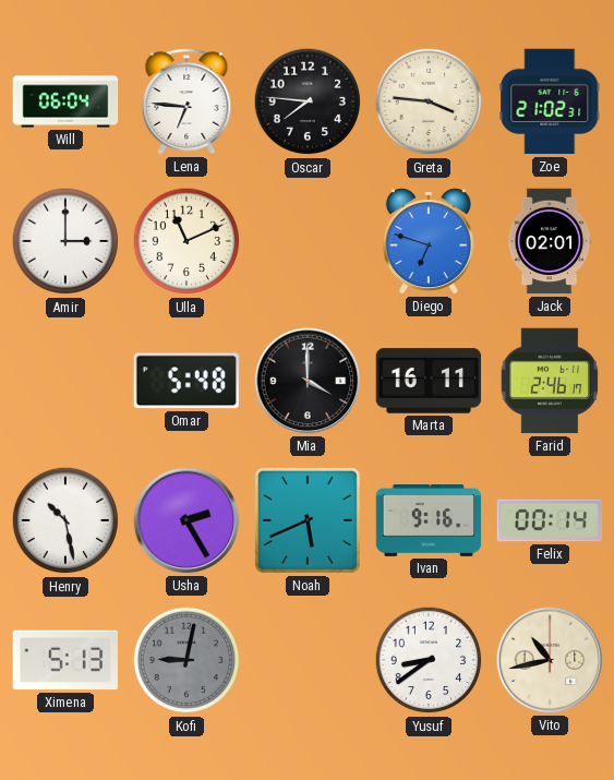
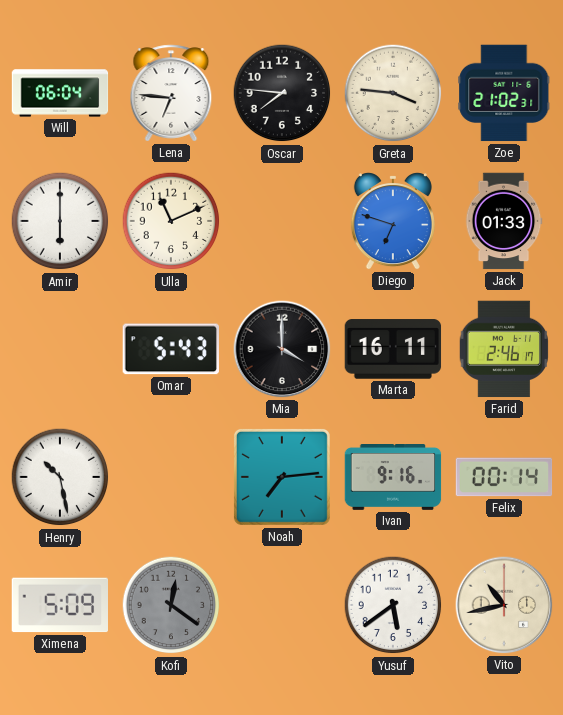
Amir: 3:00 -> 6:00 (60, 221)
Jack: 02:01 -> 01:33 (504, 221)
Omar: 5:48 -> 5:43 (171, 349)
Usha: 2:25 -> none (186, 520)
Noah: 5:41 -> 7:14 (282, 477)
Ximena: 5:13 -> 5:09 (59, 605)
Kofi: 9:02 -> 12:21 (171, 605)
Yusuf: 8:39 -> 5:39 (393, 605)
